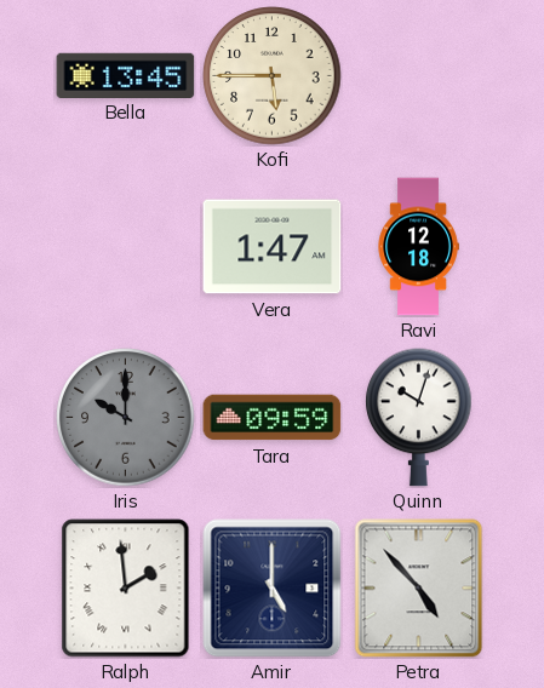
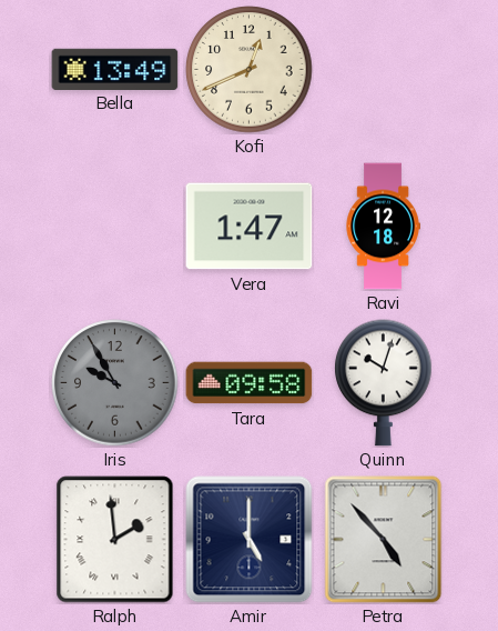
Bella: 13:45 -> 13:49 (115, 69)
Kofi: 5:45 -> 12:41 (250, 70)
Iris: 10:00 -> 9:55 (115, 383)
Tara: 09:59 -> 09:58 (250, 383)
